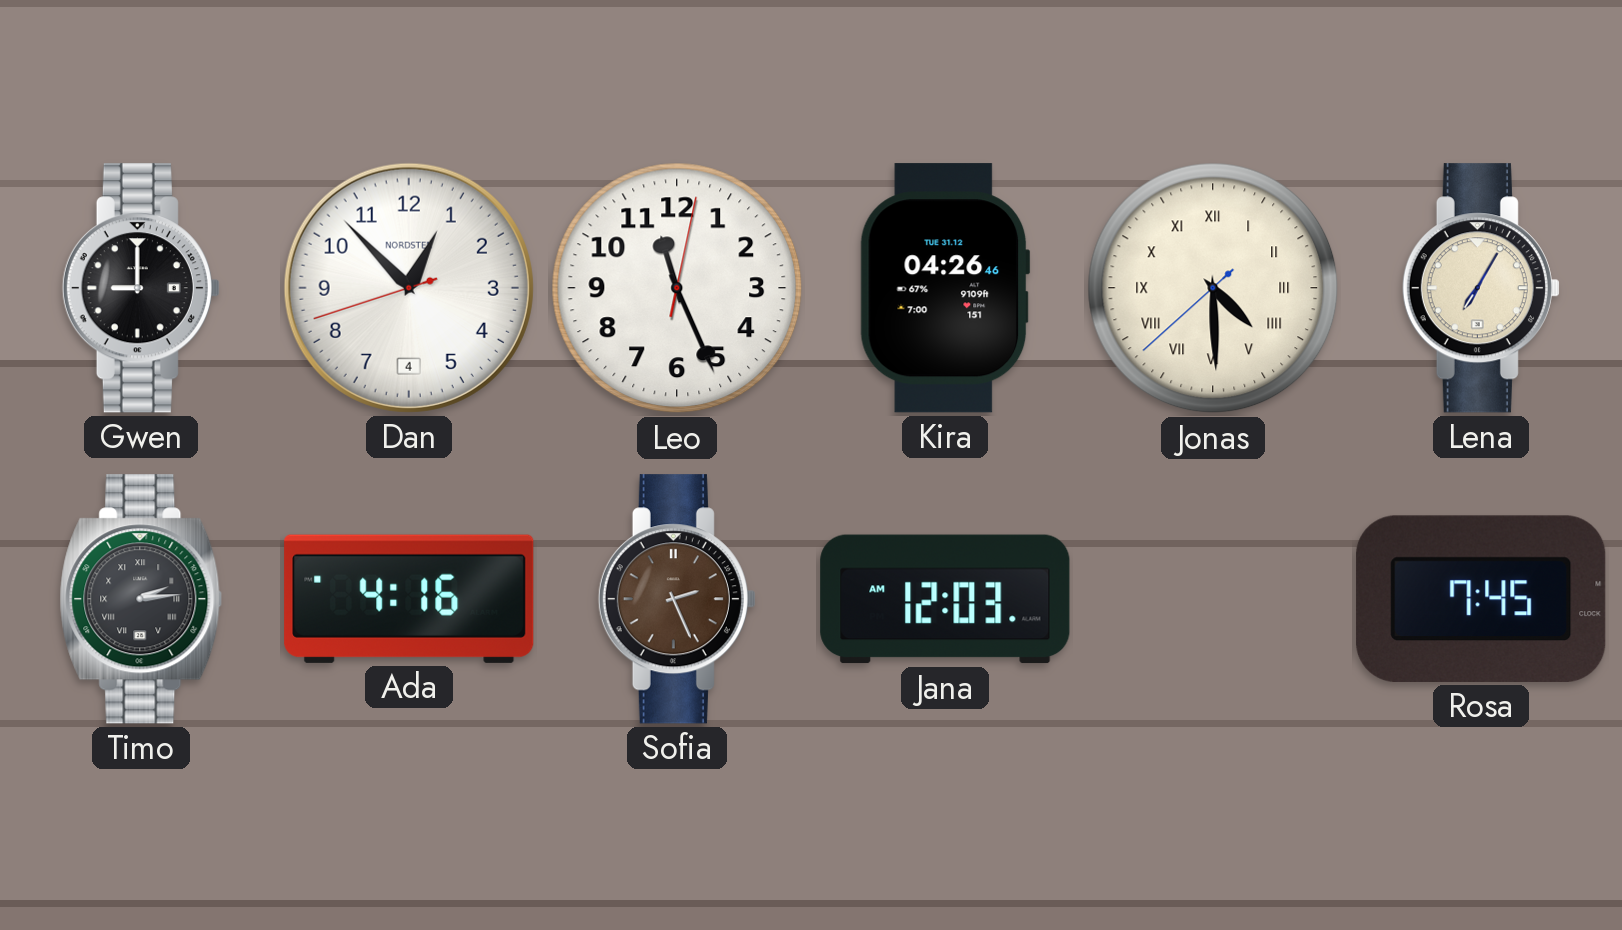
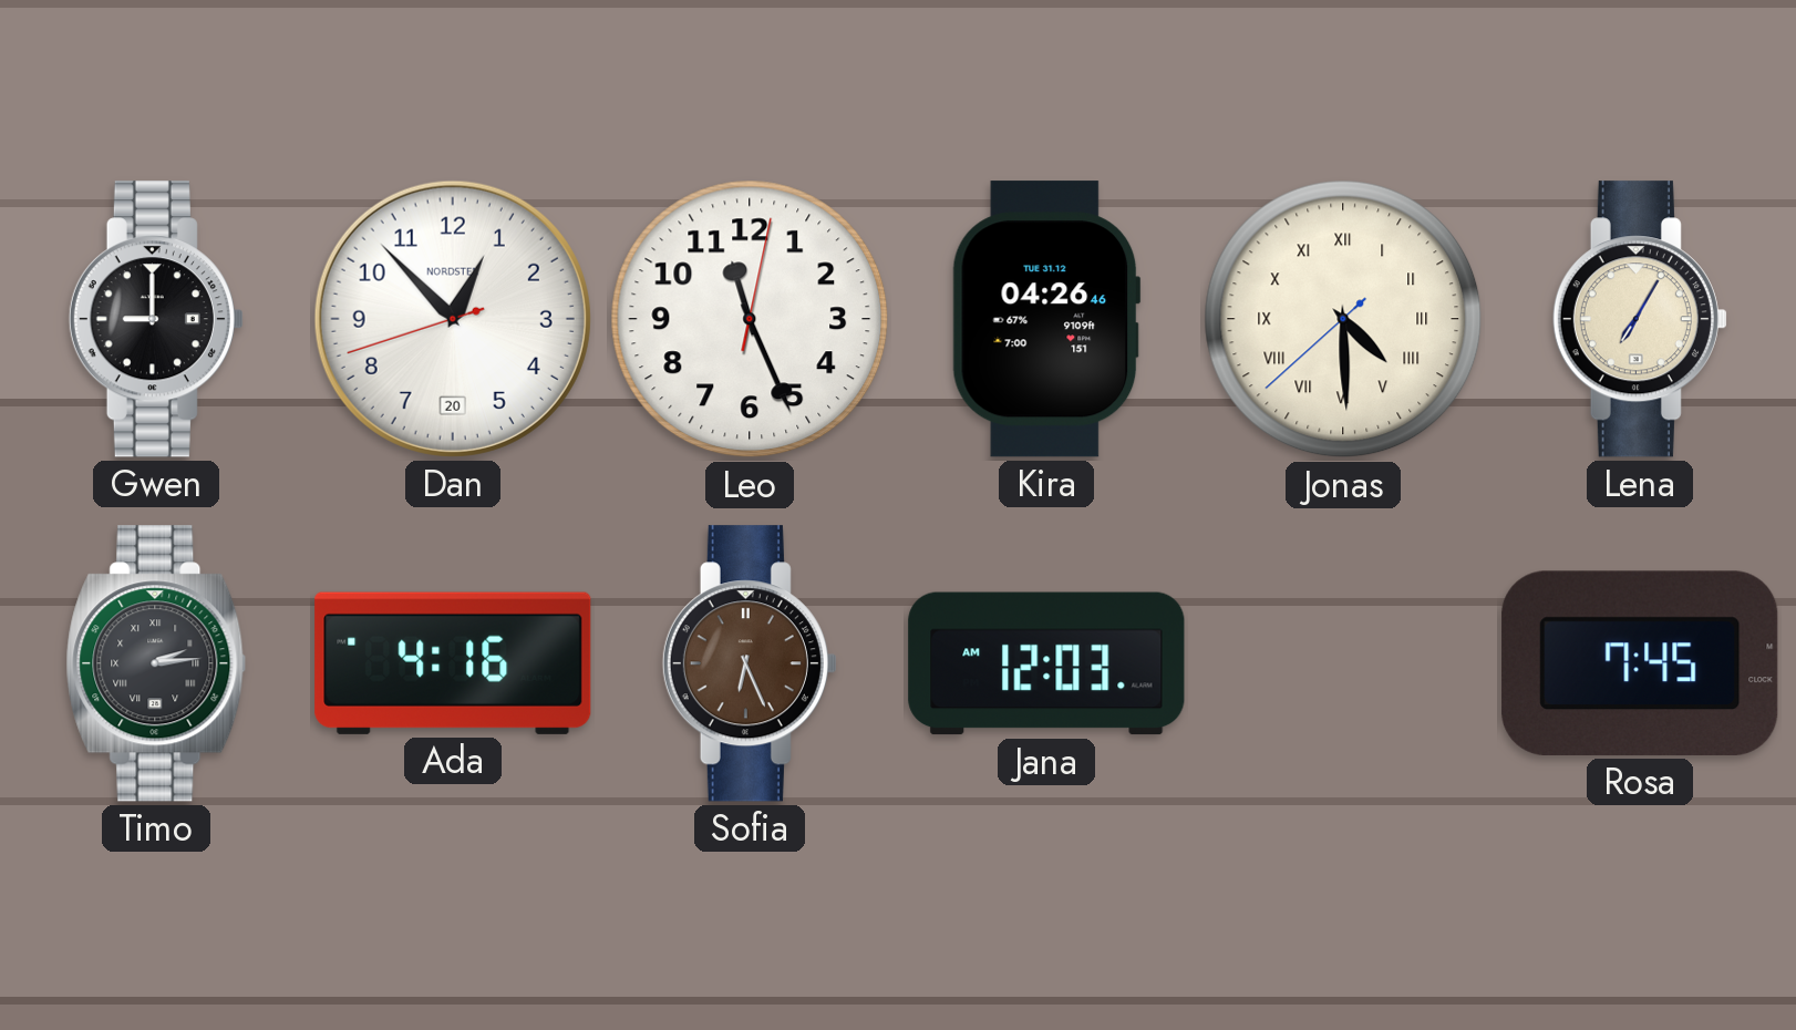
Dan date: 4 -> 20 (453, 319)
Sofia: 2:26 -> 6:26 (750, 663)
